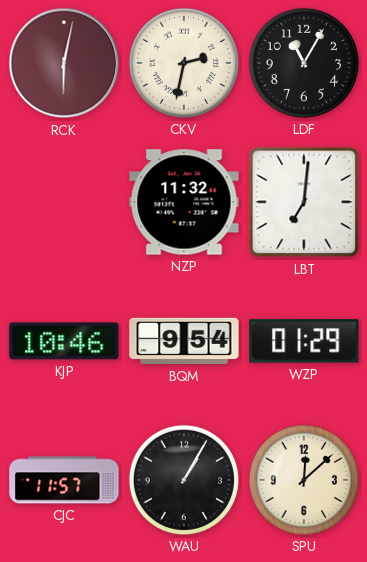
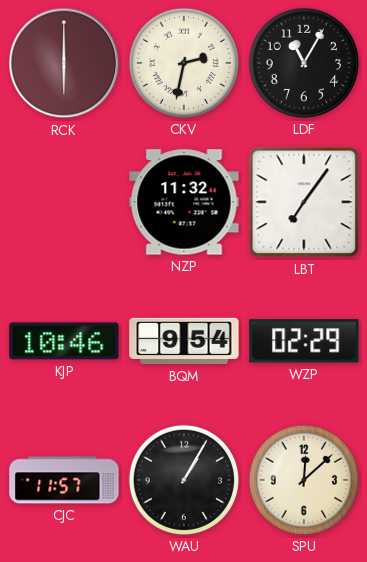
RCK: 6:02 -> 6:00 (64, 63)
LBT: 7:01 -> 7:06 (304, 202)
WZP: 01:29 -> 02:29 (304, 341)
